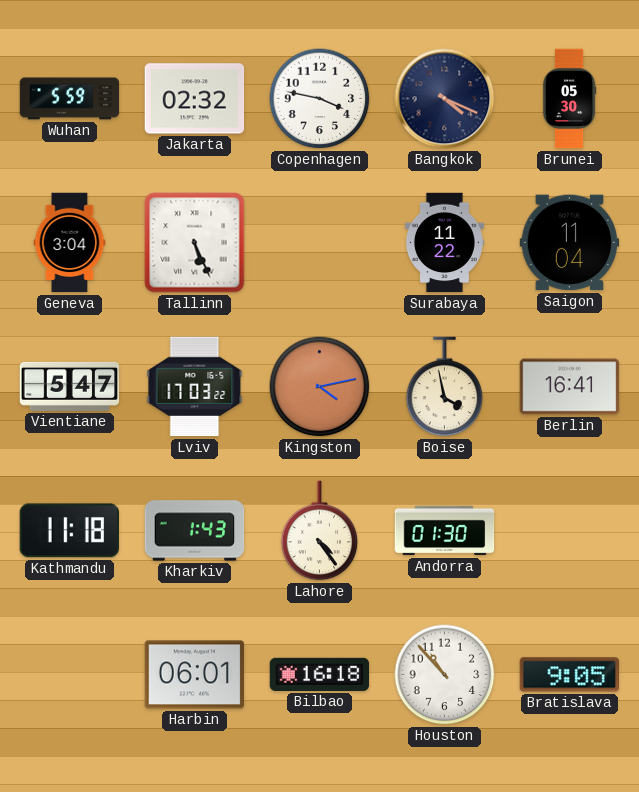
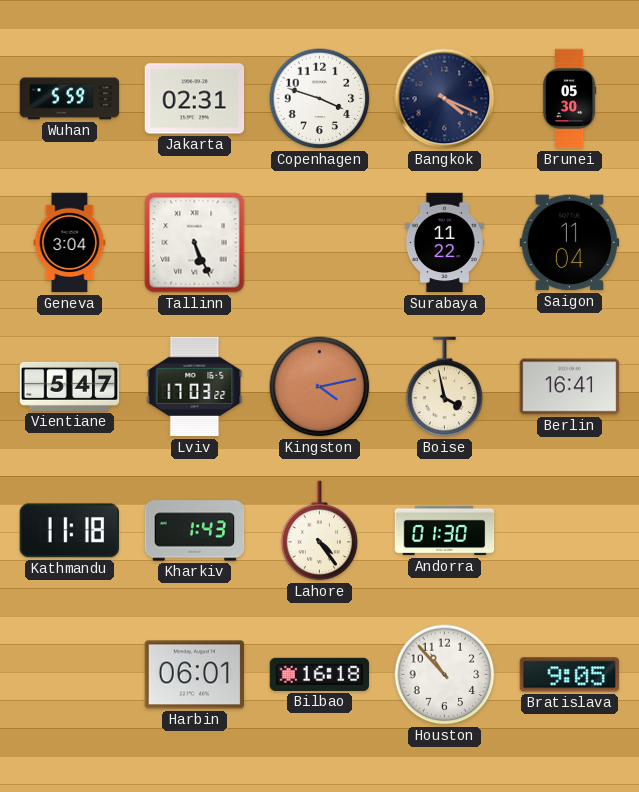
Jakarta: 02:32 -> 02:31 (195, 99)
Copenhagen: 3:47 -> 3:48 (320, 99)
